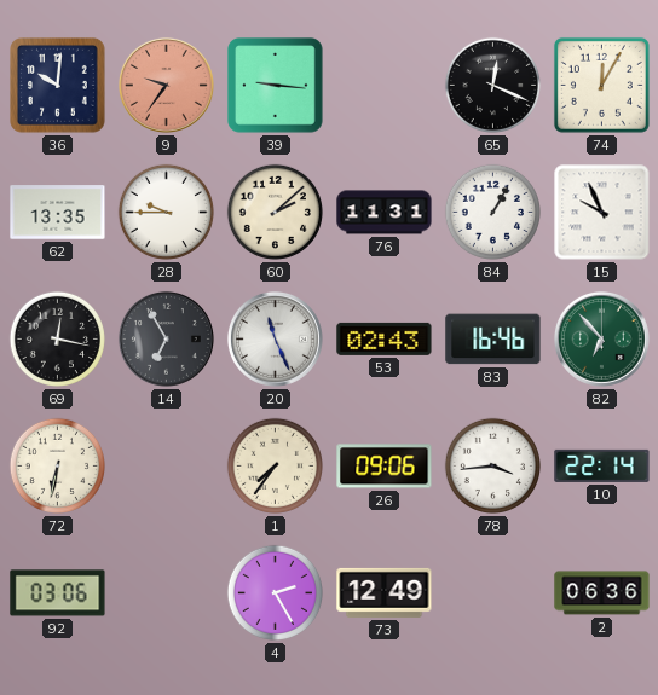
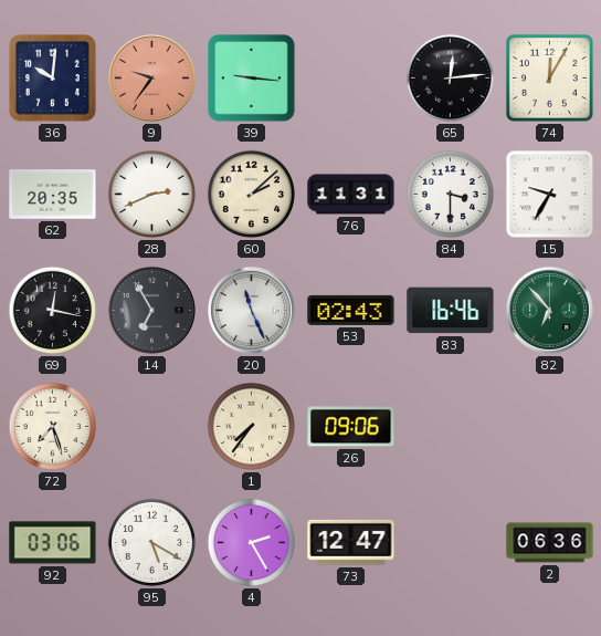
65: 12:19 -> 12:14 (450, 77)
62: 13:35 -> 20:35 (53, 195)
28: 9:45 -> 2:41 (151, 194)
84: 1:05 -> 3:30 (450, 194)
15: 9:56 -> 9:35 (550, 195)
72: 6:32 -> 7:27 (52, 426)
78: 3:44 -> none (492, 465)
10: 22:14 -> none (602, 465)
95: none -> 5:20 (151, 542)
73: 12:49 -> 12:47 (351, 542)
